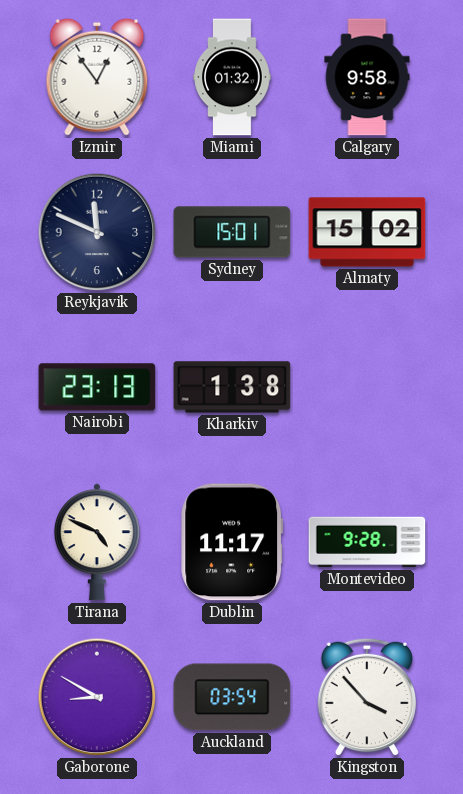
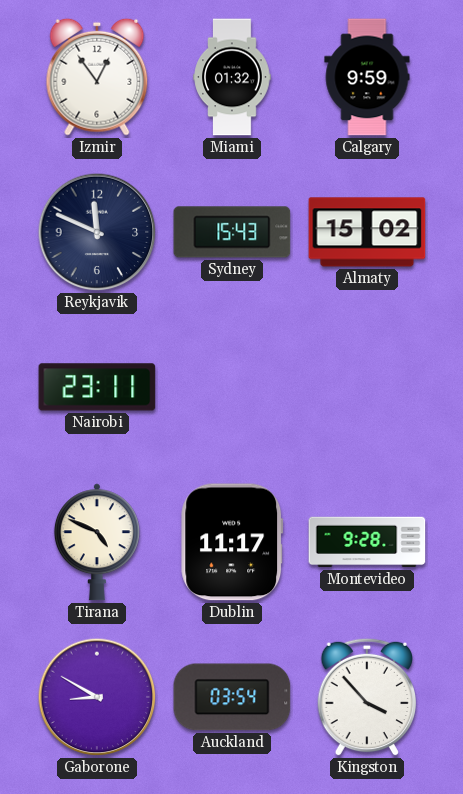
Calgary: 9:58 -> 9:59 (367, 77)
Sydney: 15:01 -> 15:43 (232, 232)
Nairobi: 23:13 -> 23:11 (97, 387)
Kharkiv: 1:38 -> none (232, 387)
